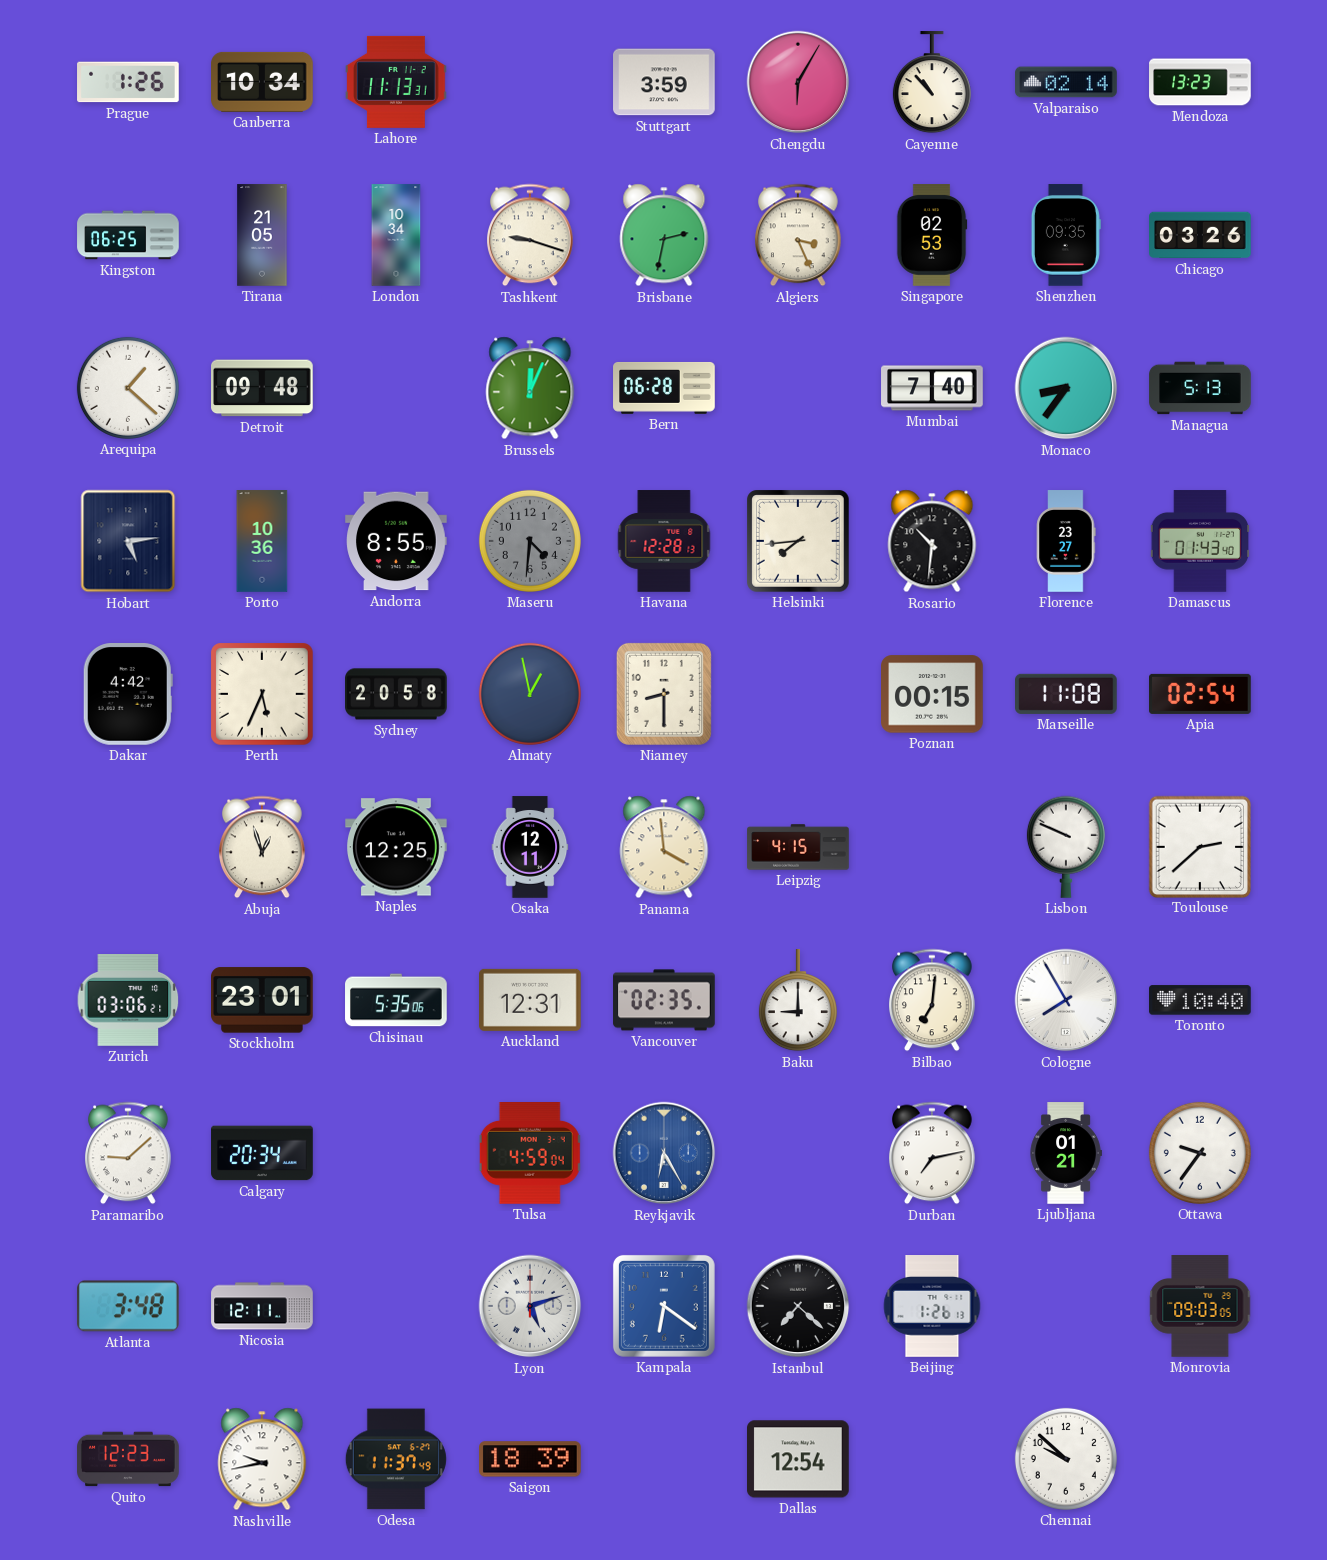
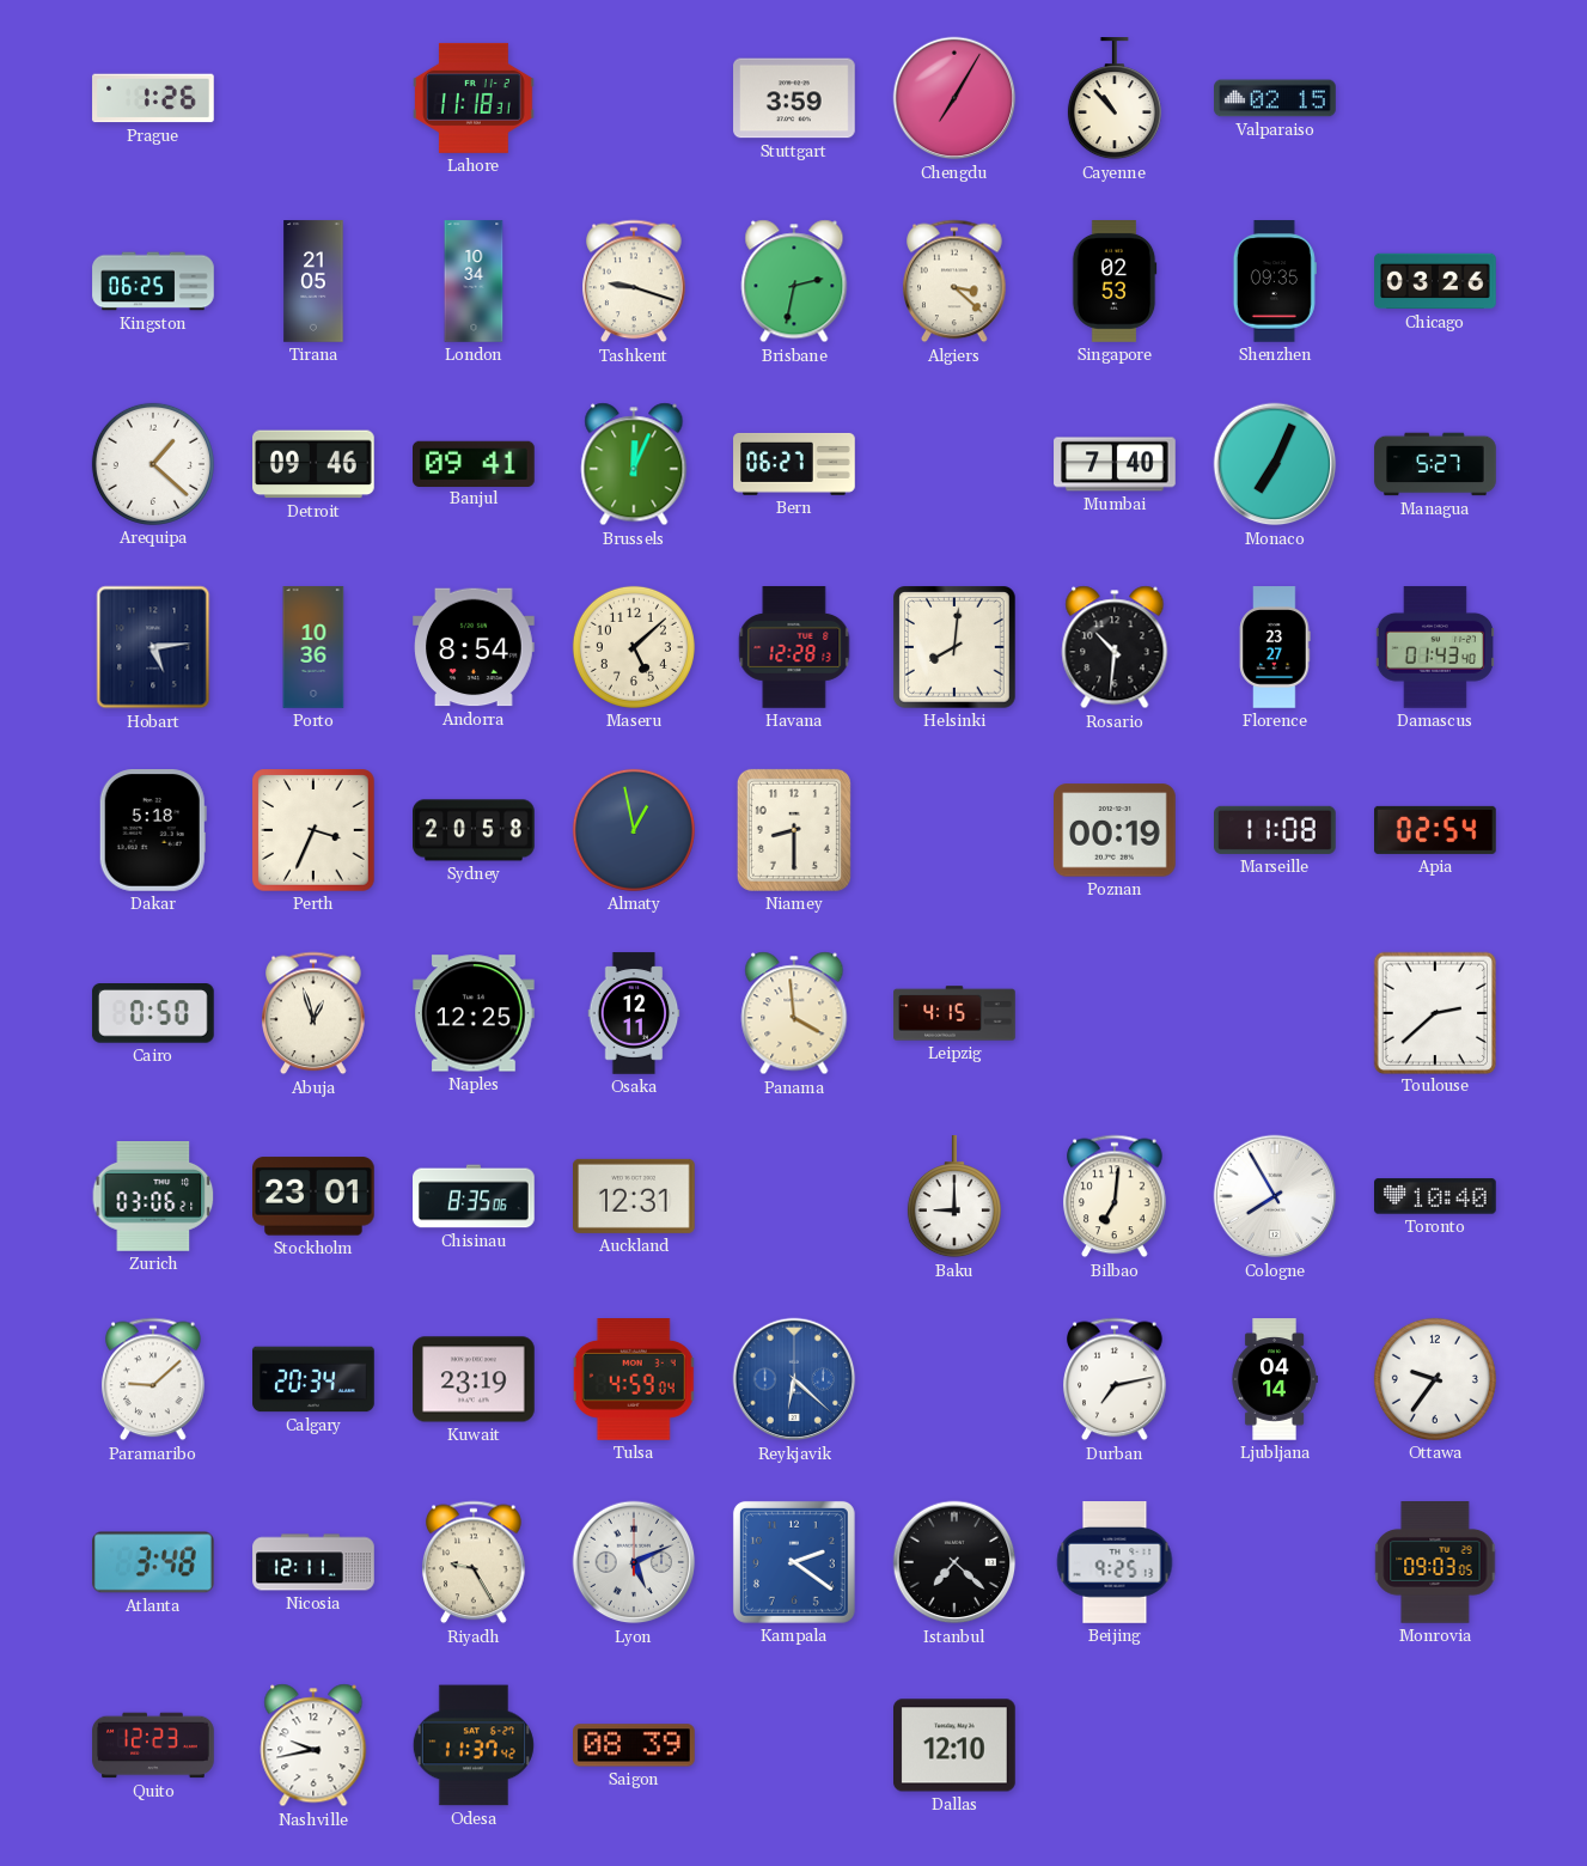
Canberra: 10:34 -> none (262, 82)
Lahore: 11:13 -> 11:18 (474, 98)
Chengdu: 6:05 -> 7:05 (954, 98)
Valparaiso: 02:14 -> 02:15 (1275, 98)
Mendoza: 13:23 -> none (1200, 82)
Algiers: 3:26 -> 3:22 (954, 281)
Detroit: 09:48 -> 09:46 (313, 464)
Banjul: none -> 09:41 (475, 463)
Bern: 06:28 -> 06:27 (794, 464)
Monaco: 8:36 -> 7:04 (1275, 464)
Managua: 5:13 -> 5:27 (1435, 464)
Andorra: 8:55 -> 8:54 (474, 647)
Maseru: 4:31 -> 5:08 (634, 647)
Maseru dial: grey -> cream (634, 647)
Helsinki: 7:44 -> 8:01 (956, 648)
Dakar: 4:42 -> 5:18 (153, 831)
Perth: 5:34 -> 3:34 (315, 831)
Poznan: 00:15 -> 00:19 (1116, 830)
Cairo: none -> 0:50 (153, 1013)
Lisbon: 9:49 -> none (1066, 847)
Chisinau: 5:35 -> 8:35 (474, 1196)
Vancouver: 02:35 -> none (664, 1000)
Kuwait: none -> 23:19 (474, 1379)
Reykjavik: 6:25 -> 6:22 (794, 1379)
Ljubljana: 01:21 -> 04:14 (1275, 1379)
Riyadh: none -> 9:25 (474, 1562)
Lyon: 5:12 -> 5:11 (634, 1562)
Kampala: 6:21 -> 2:21 (794, 1562)
Beijing: 1:26 -> 9:25 (1115, 1562)
Odesa: 11:37:49 -> 11:37:42 (474, 1745)
Saigon: 18:39 -> 08:39 (635, 1745)
Dallas: 12:54 -> 12:10 (956, 1745)
Chennai: 9:52 -> none (1066, 1459)
